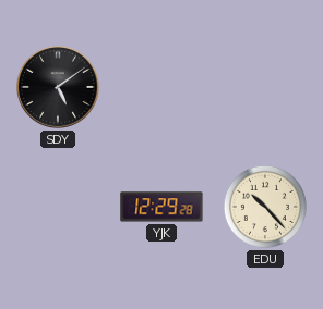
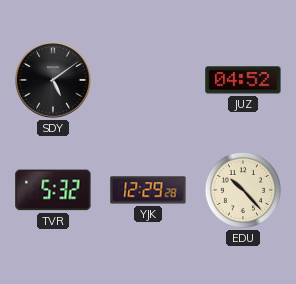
JUZ: none -> 04:52 (243, 80)
TVR: none -> 5:32 (53, 190)
